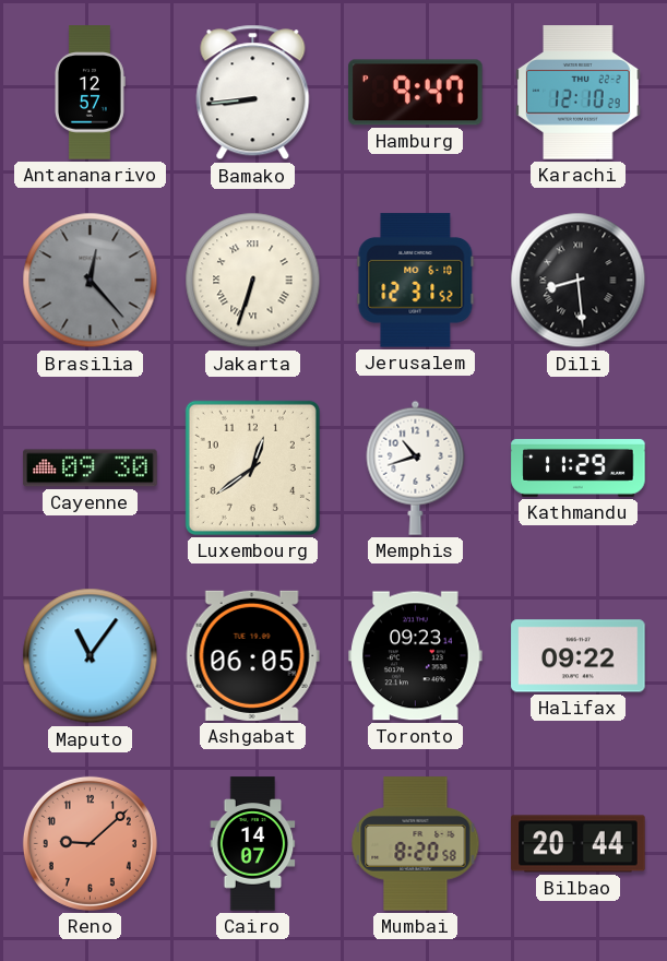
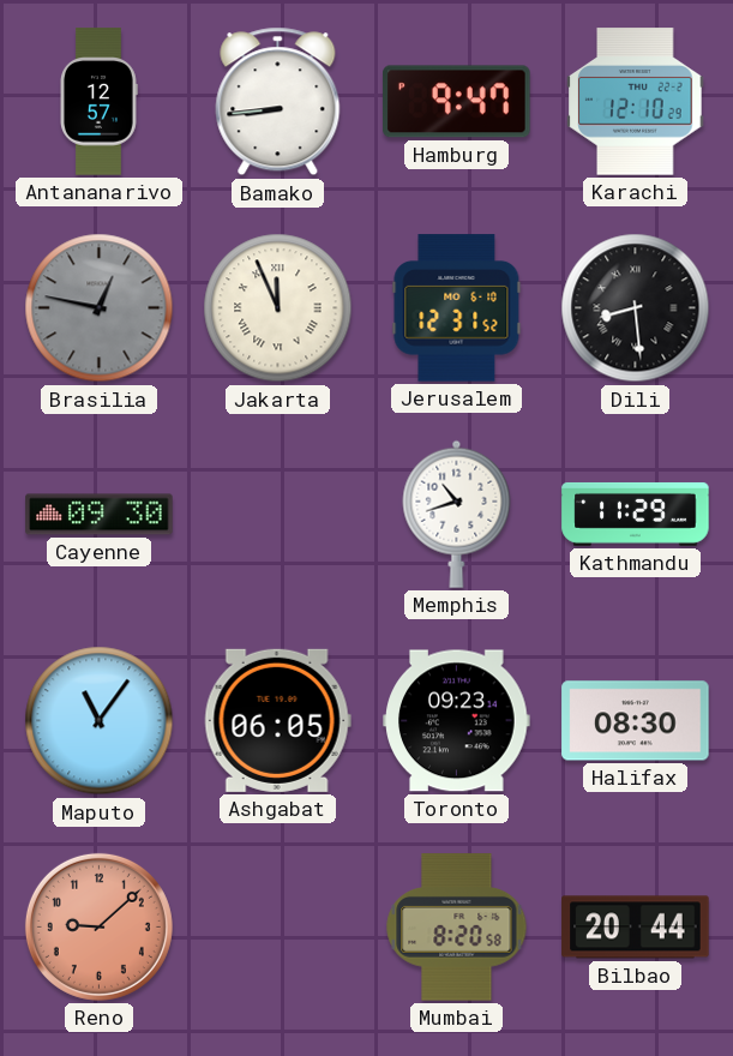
Brasilia: 12:23 -> 12:47 (100, 308)
Jakarta: 6:33 -> 11:56 (278, 308)
Luxembourg: 12:39 -> none (252, 467)
Halifax: 09:22 -> 08:30 (636, 721)
Cairo: 14:07 -> none (253, 844)
